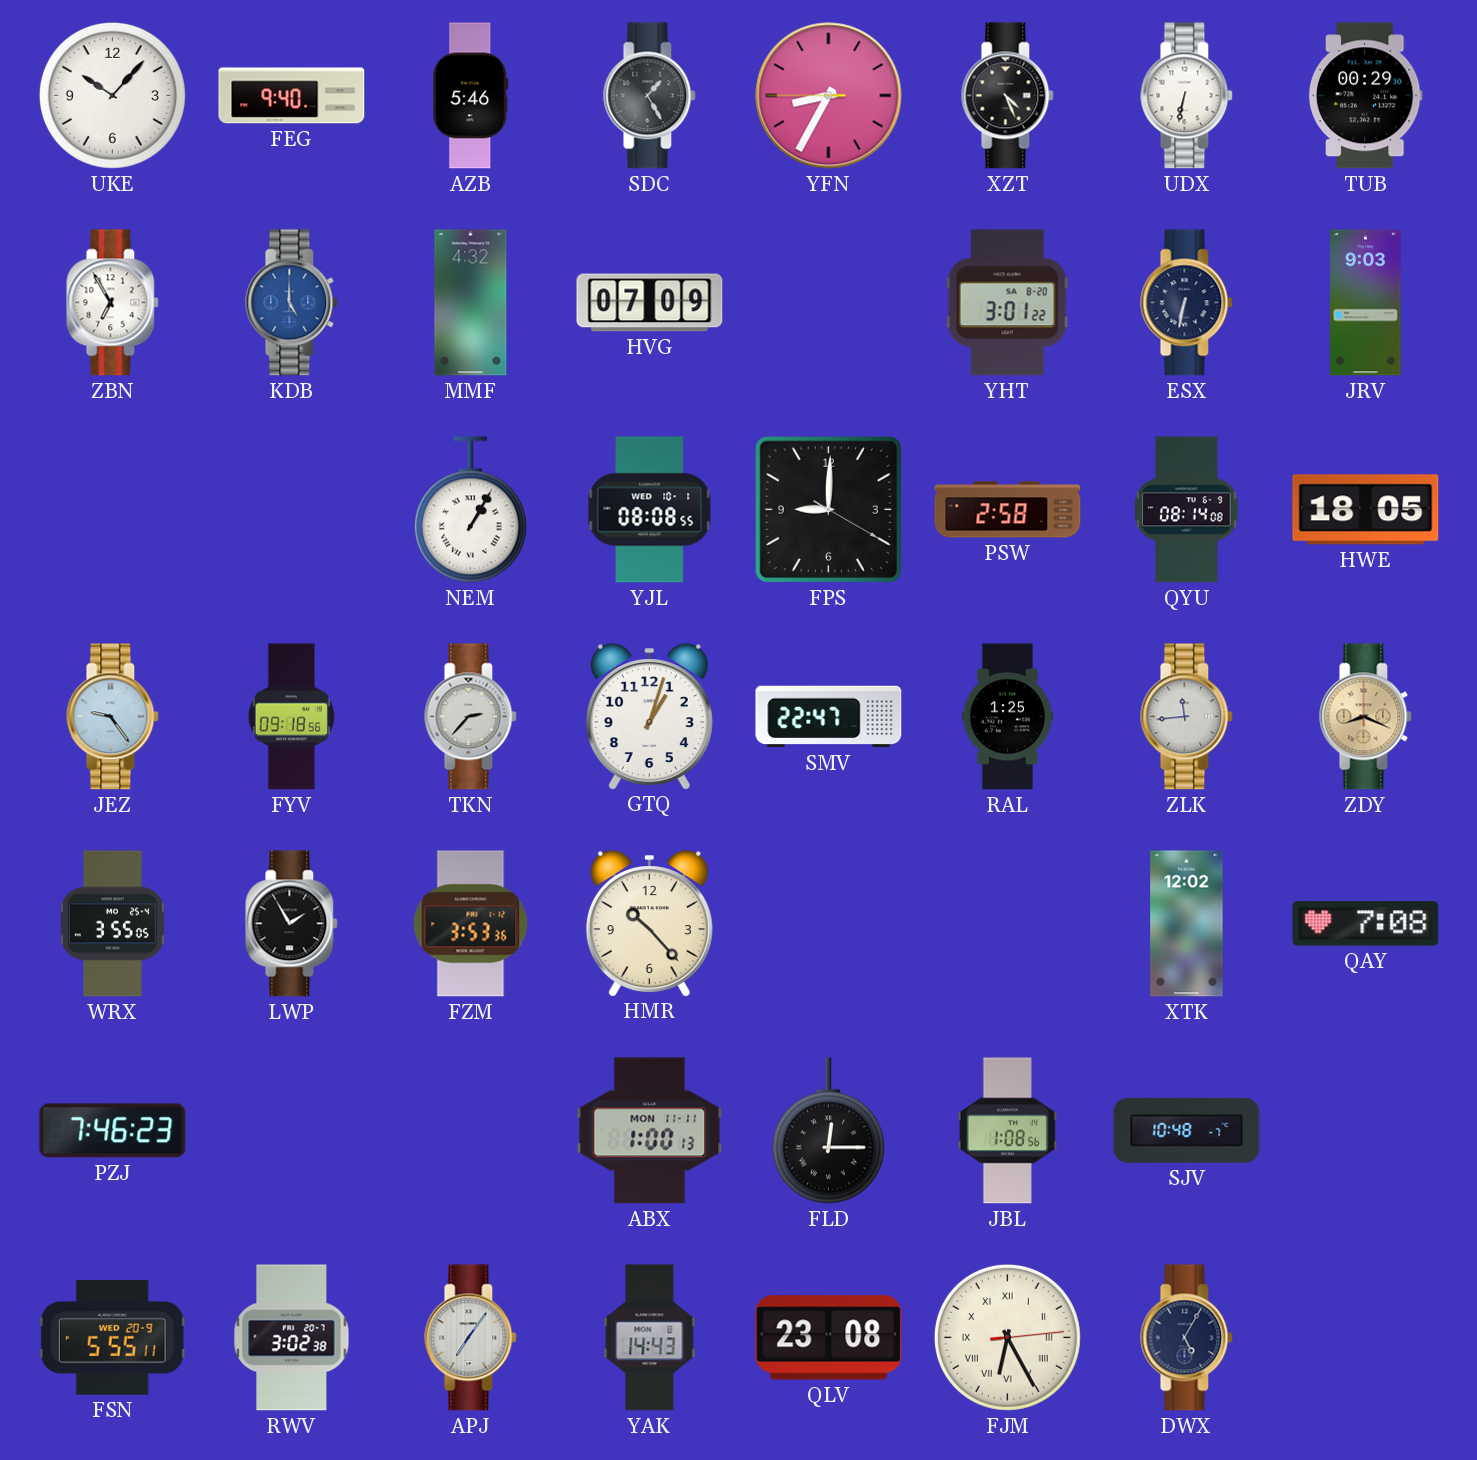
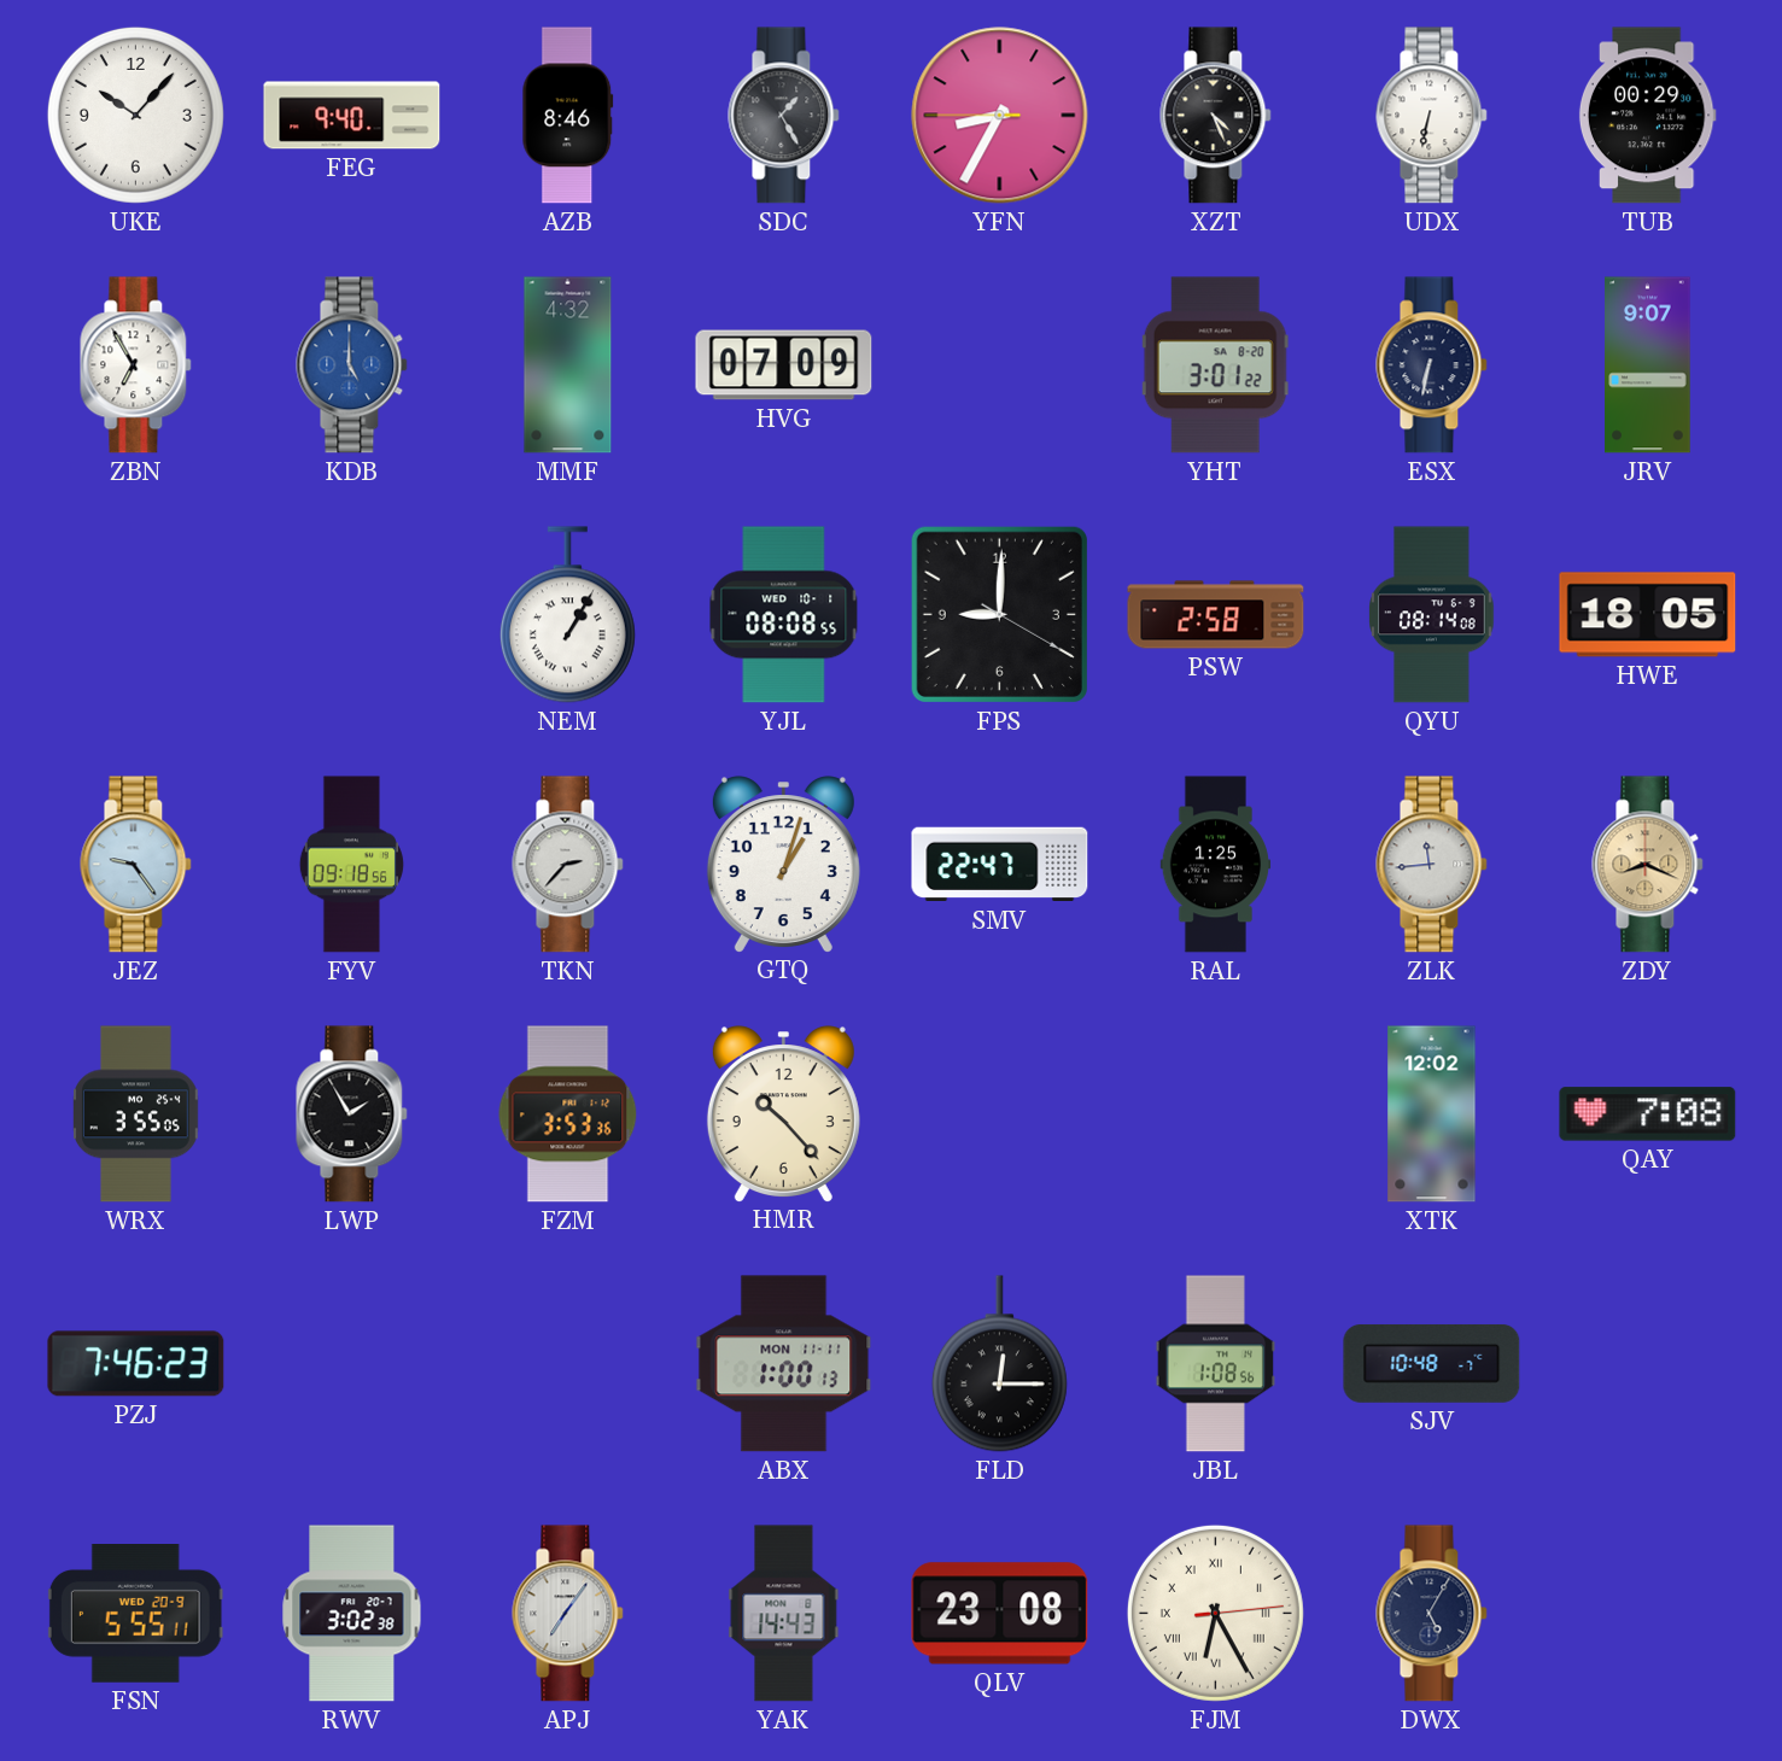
AZB: 5:46 -> 8:46 (568, 116)
JRV: 9:03 -> 9:07 (1648, 365)
